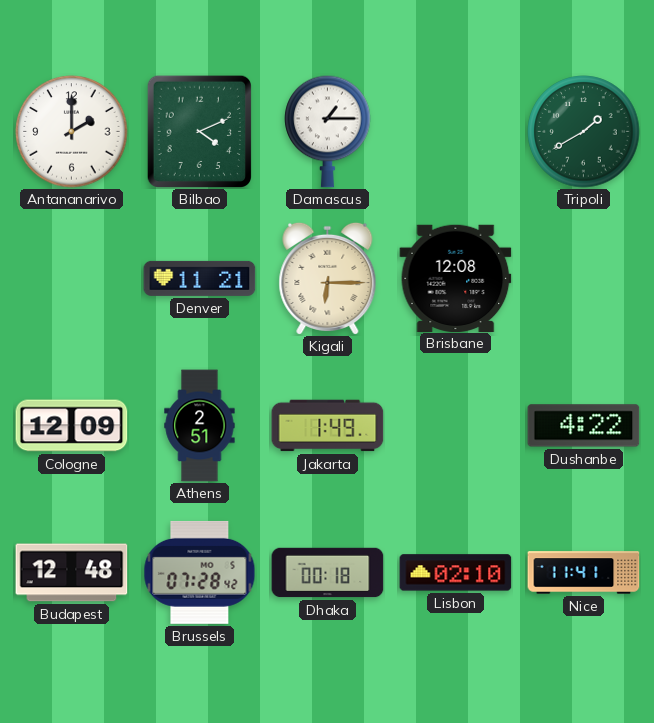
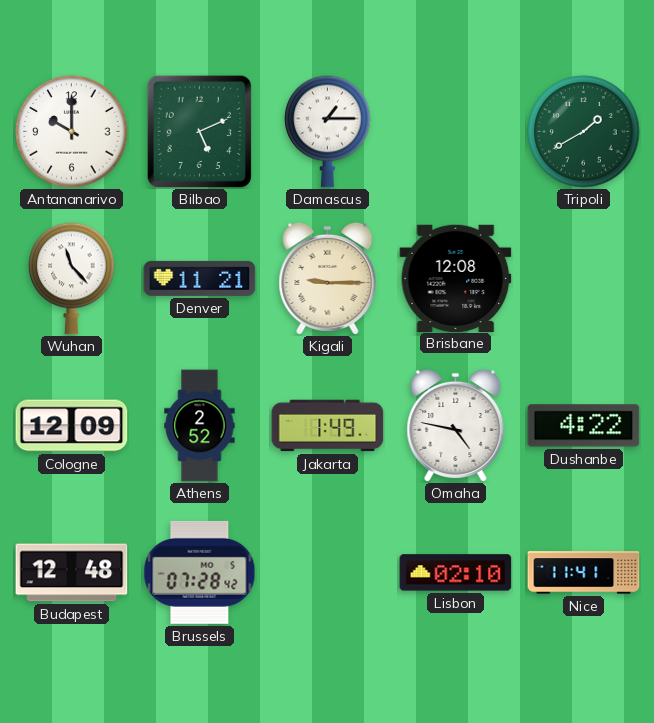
Antananarivo: 2:00 -> 10:00 (72, 132)
Bilbao: 4:11 -> 5:11 (199, 131)
Wuhan: none -> 11:23 (72, 278)
Kigali: 6:15 -> 9:15 (328, 278)
Athens: 2:51 -> 2:52 (200, 426)
Omaha: none -> 4:47 (456, 425)
Dhaka: 00:18 -> none (328, 573)
